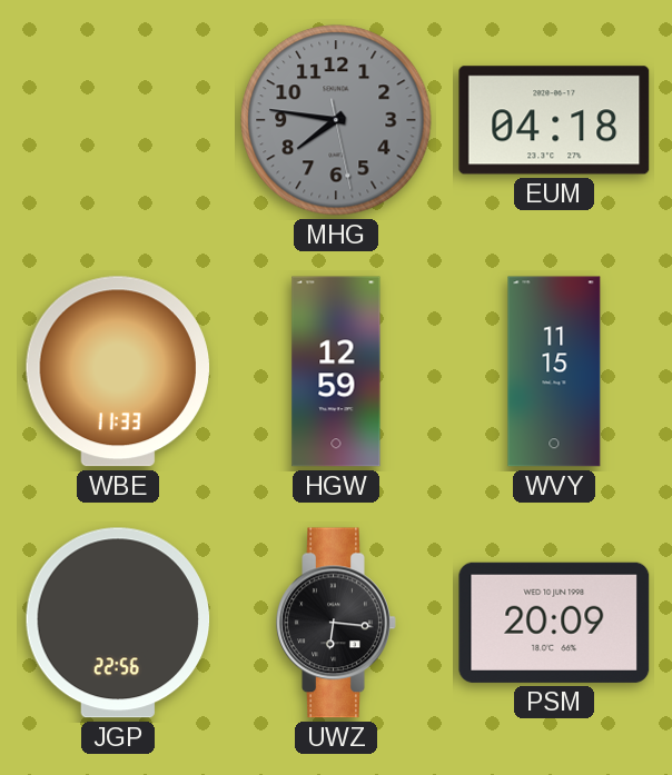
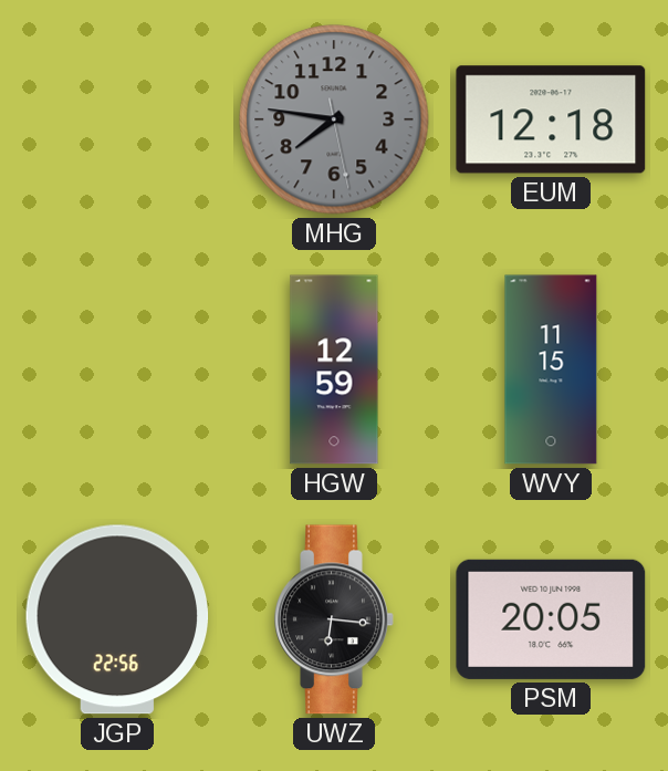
EUM: 04:18 -> 12:18 (551, 119)
WBE: 11:33 -> none (117, 371)
PSM: 20:09 -> 20:05 (551, 619)
